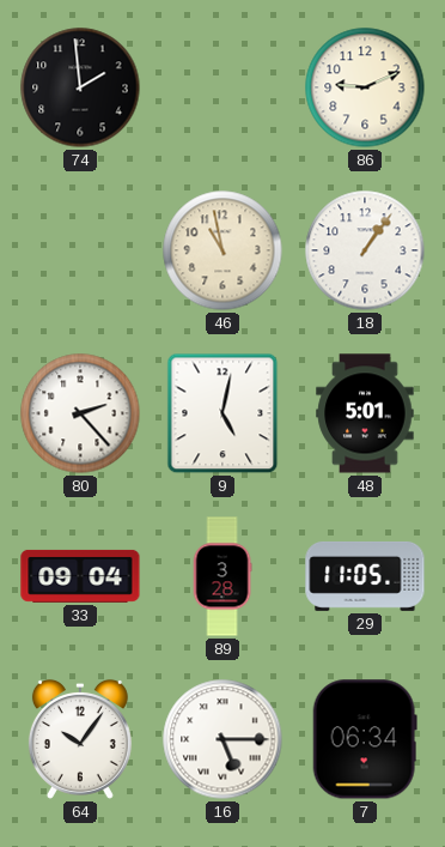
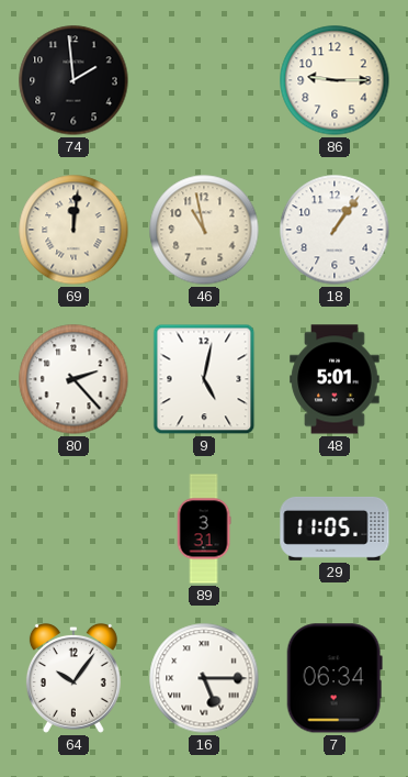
86: 9:11 -> 9:15 (335, 80)
69: none -> 12:01 (73, 230)
33: 09:04 -> none (80, 576)
89: 3:28 -> 3:31 (204, 529)
